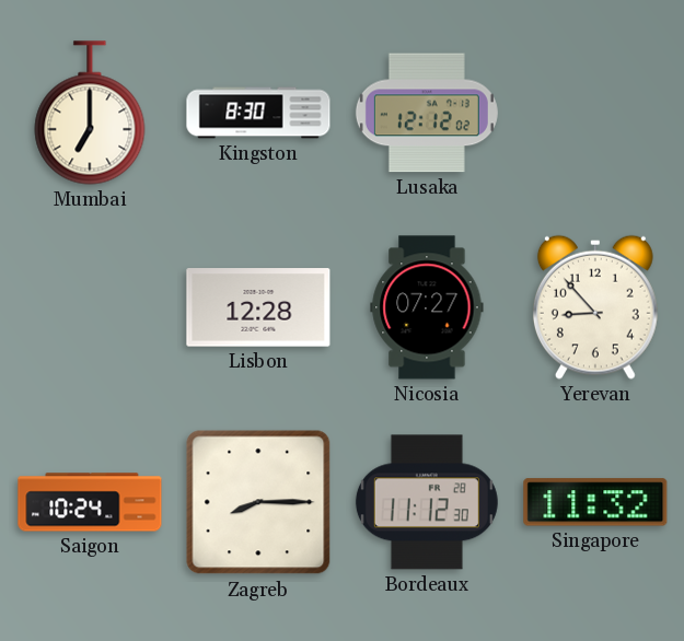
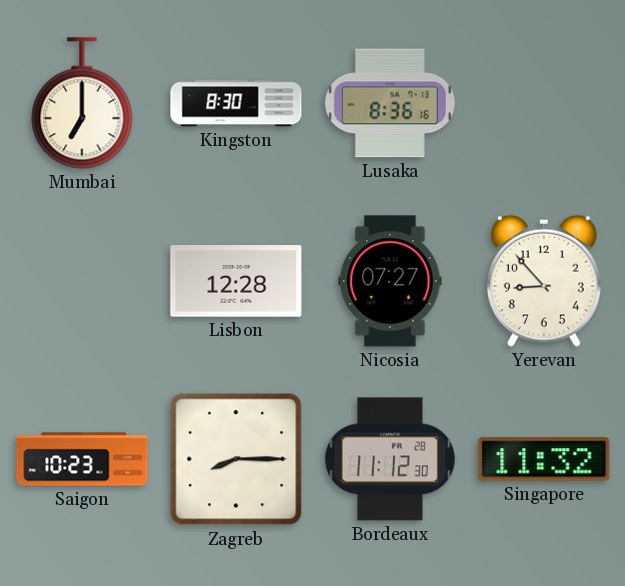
Lusaka: 12:12 -> 8:36 (390, 103)
Saigon: 10:24 -> 10:23 (82, 459)
